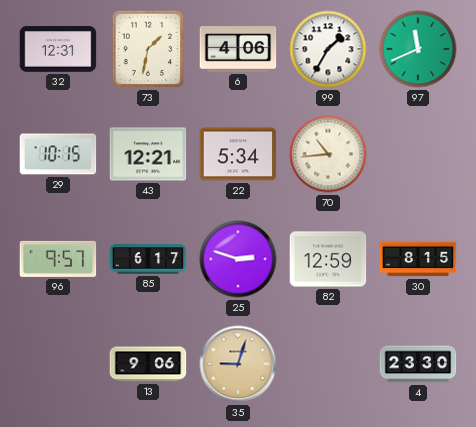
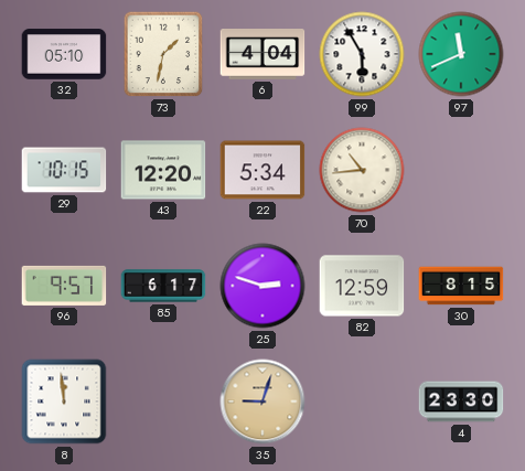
32: 12:31 -> 05:10 (64, 54)
6: 4:06 -> 4:04 (262, 55)
99: 1:35 -> 5:55 (362, 54)
43: 12:21 -> 12:20 (163, 170)
8: none -> 11:59 (64, 402)
13: 9:06 -> none (148, 364)
